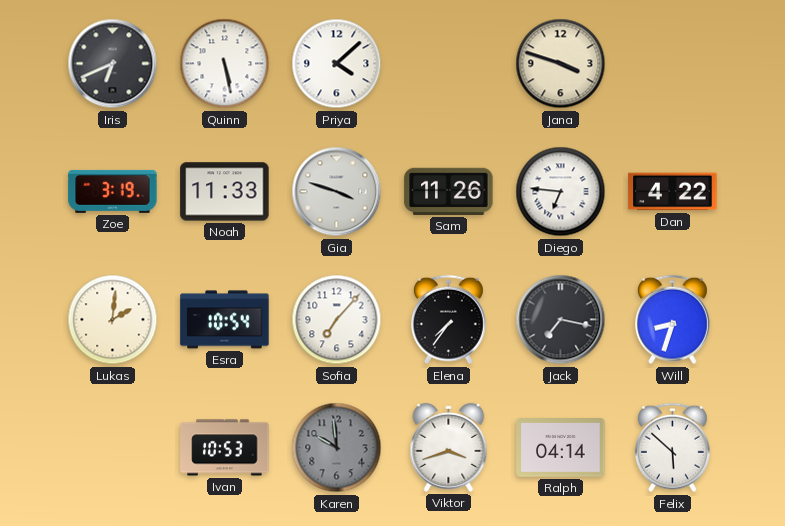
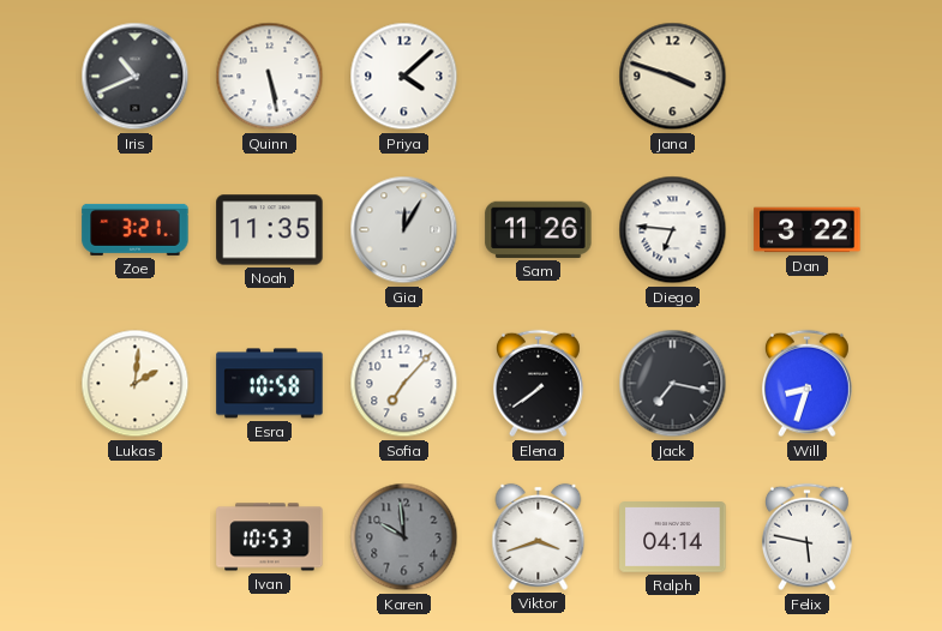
Iris: 6:41 -> 10:41 (136, 77)
Zoe: 3:19 -> 3:21 (136, 229)
Noah: 11:33 -> 11:35 (270, 230)
Gia: 3:48 -> 12:05 (404, 230)
Dan: 4:22 -> 3:22 (808, 230)
Esra: 10:54 -> 10:58 (270, 384)
Elena: 7:36 -> 7:39 (538, 384)
Felix: 5:52 -> 5:47 (806, 537)
